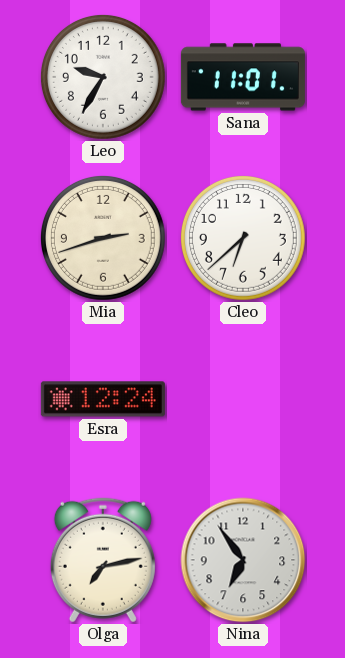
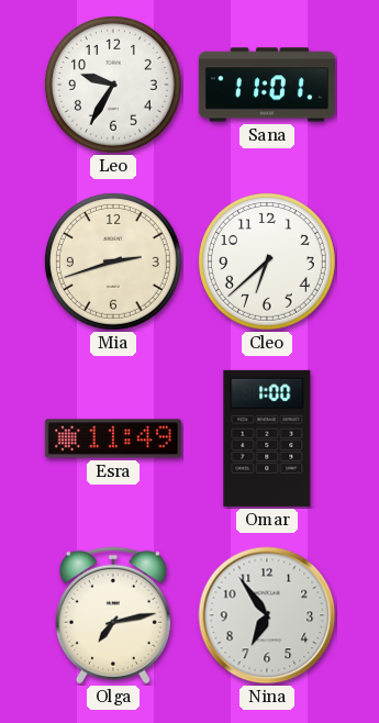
Esra: 12:24 -> 11:49 (113, 438)
Omar: none -> 1:00 (267, 438)
